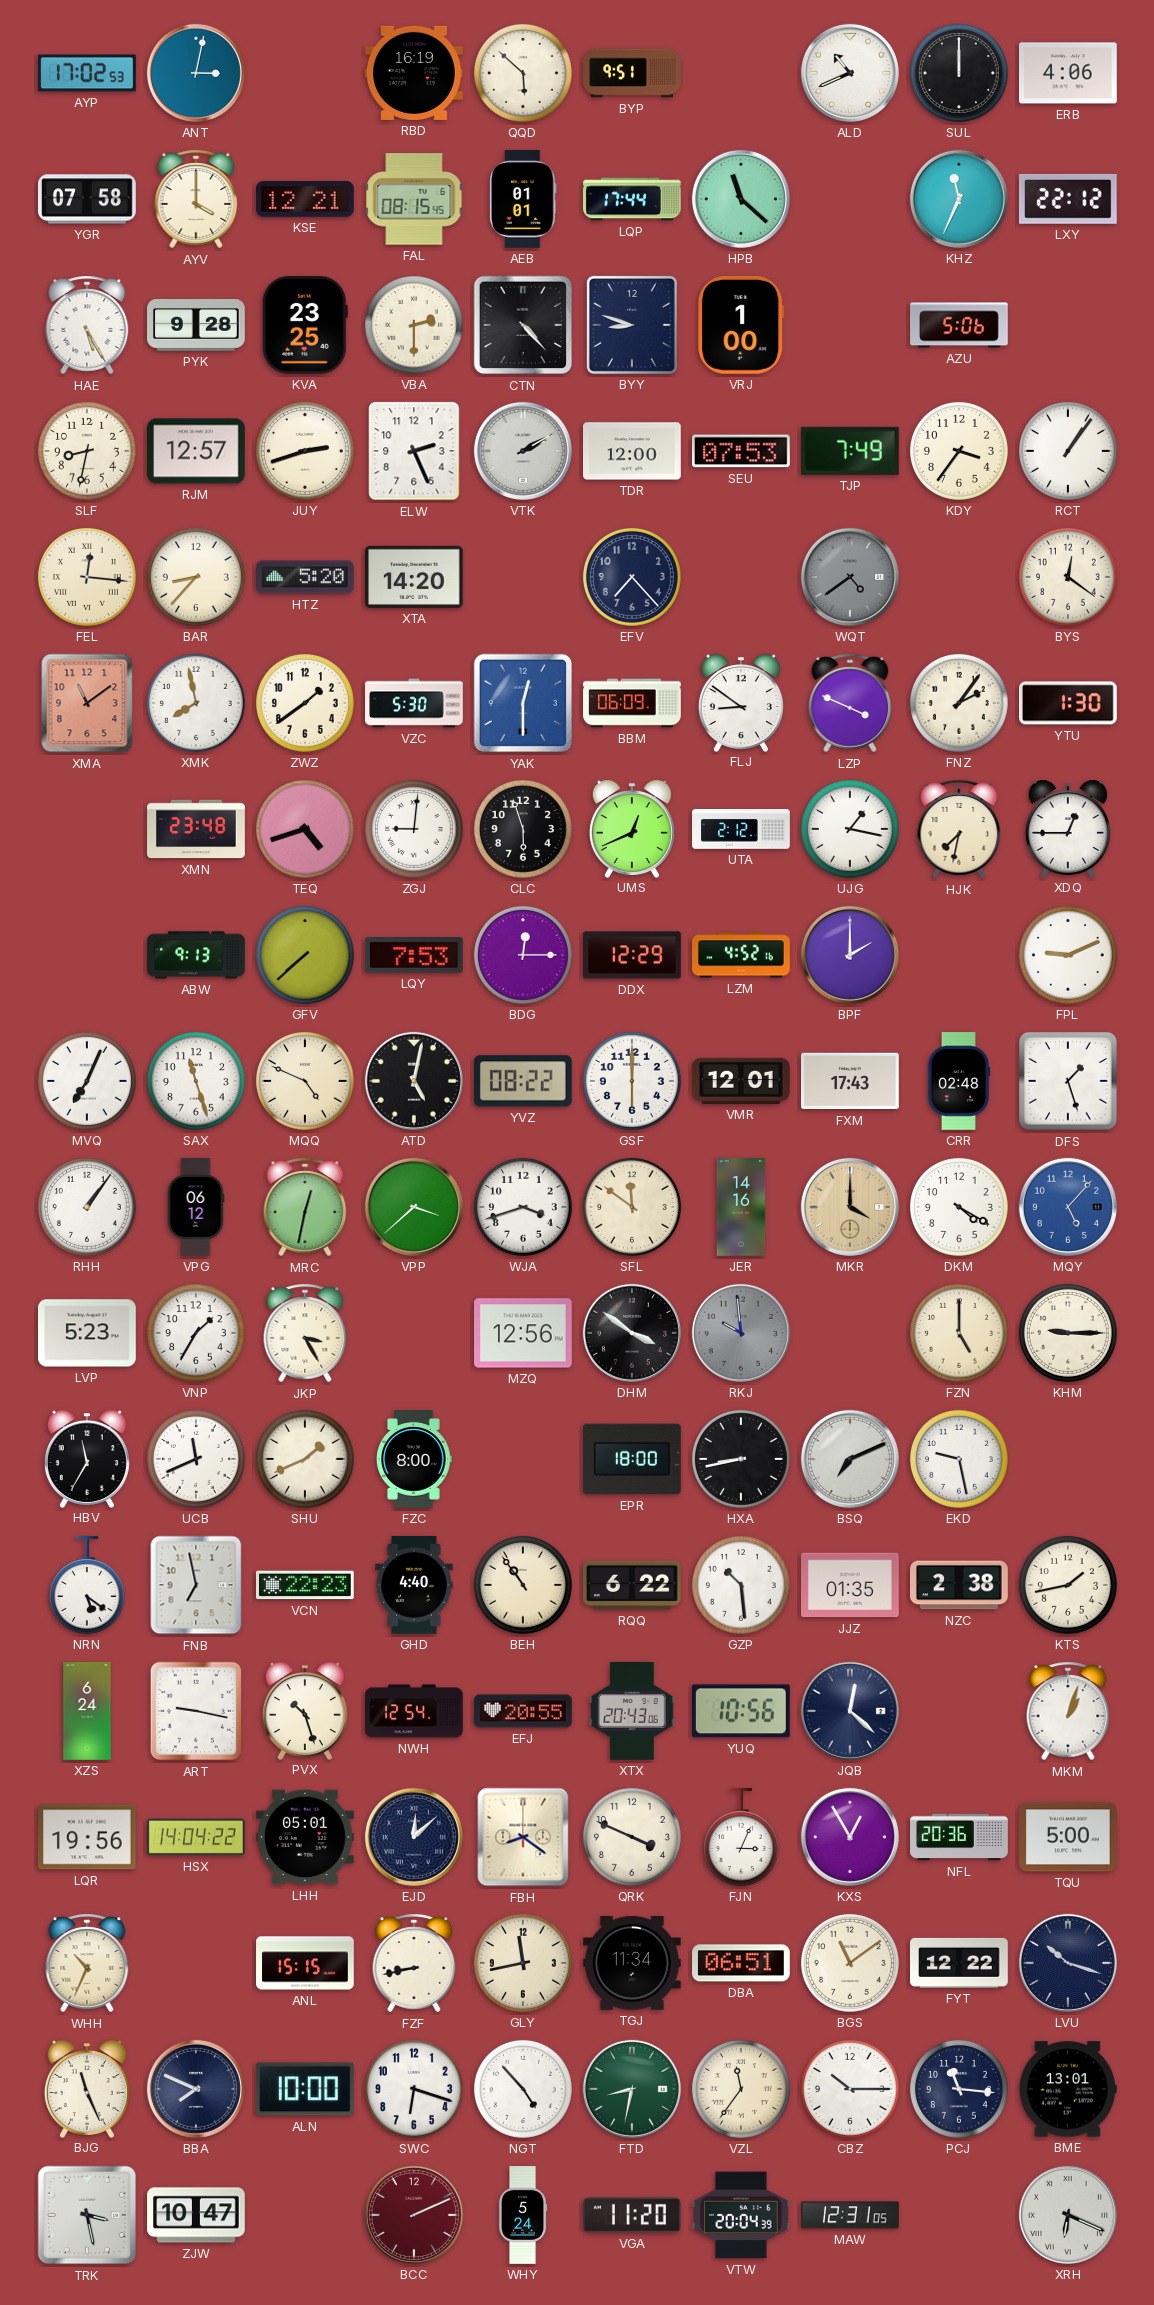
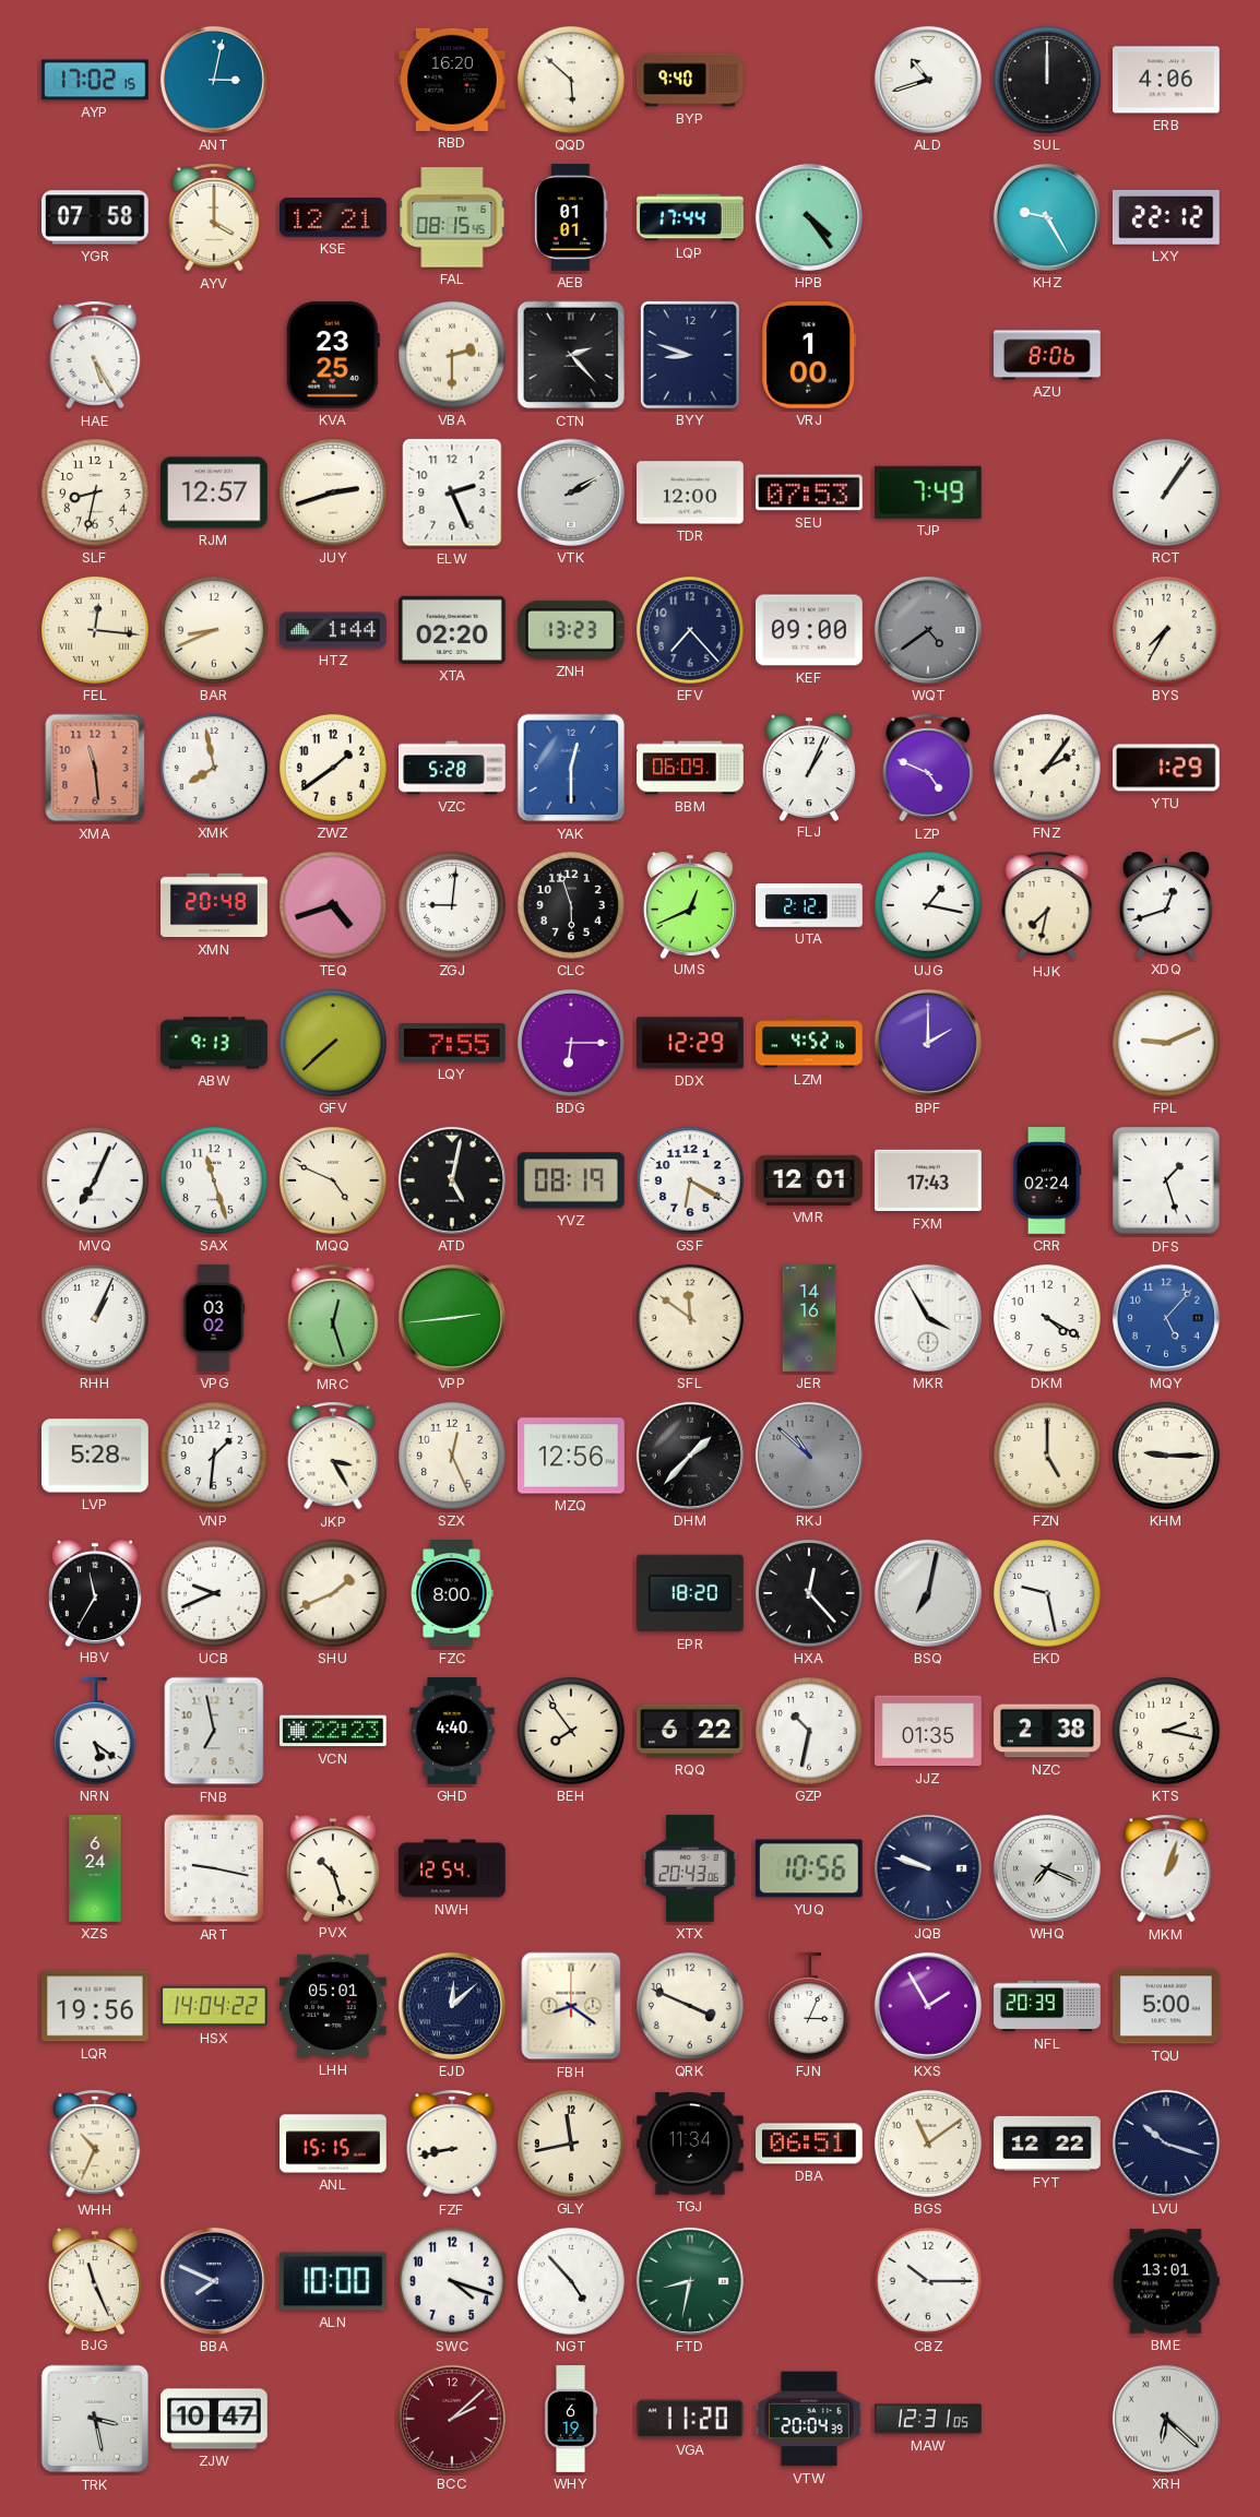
AYP: 17:02:53 -> 17:02:15 (95, 80)
RBD: 16:19 -> 16:20 (453, 80)
BYP: 9:51 -> 9:40 (690, 80)
ALD: 10:41 -> 10:42 (928, 80)
HPB: 11:22 -> 4:24 (809, 217)
KHZ: 11:34 -> 9:25 (1047, 217)
PYK: 9:28 -> none (196, 326)
CTN: 4:23 -> 2:23 (571, 355)
AZU: 5:06 -> 8:06 (1047, 355)
KDY: 3:36 -> none (959, 451)
BAR: 8:37 -> 8:41 (214, 630)
HTZ: 5:20 -> 1:44 (333, 630)
XTA: 14:20 -> 02:20 (453, 630)
ZNH: none -> 13:23 (571, 630)
KEF: none -> 09:00 (810, 630)
BYS: 12:21 -> 7:35 (1166, 630)
XMA: 11:09 -> 11:29 (95, 768)
VZC: 5:30 -> 5:28 (452, 768)
FLJ: 8:51 -> 1:04 (809, 768)
LZP: 3:49 -> 4:49 (928, 768)
YTU: 1:30 -> 1:29 (1167, 768)
XMN: 23:48 -> 20:48 (214, 905)
XDQ: 12:45 -> 12:42 (1166, 905)
LQY: 7:53 -> 7:55 (452, 1043)
BDG: 12:15 -> 6:15 (571, 1043)
YVZ: 08:22 -> 08:19 (571, 1180)
GSF: 6:00 -> 6:20 (690, 1180)
CRR: 02:48 -> 02:24 (1047, 1180)
RHH: 1:06 -> 1:04 (95, 1318)
VPG: 06:12 -> 03:02 (214, 1318)
MRC: 12:32 -> 12:27 (333, 1318)
VPP: 3:38 -> 2:44 (452, 1318)
WJA: 3:42 -> none (523, 1207)
MKR: 4:00 -> 3:55 (928, 1318)
MKR dial: champagne -> white (928, 1318)
LVP: 5:23 -> 5:28 (96, 1456)
VNP: 1:35 -> 1:31 (214, 1456)
SZX: none -> 12:26 (452, 1456)
DHM: 3:51 -> 1:37 (690, 1456)
RKJ: 9:59 -> 10:52 (809, 1456)
UCB: 11:41 -> 9:41 (214, 1593)
EPR: 18:00 -> 18:20 (690, 1593)
HXA: 8:43 -> 12:23 (809, 1593)
BSQ: 7:11 -> 7:02 (928, 1593)
BEH: 10:54 -> 7:54 (571, 1731)
GZP: 10:29 -> 10:32 (809, 1731)
KTS: 1:43 -> 2:17 (1166, 1731)
EFJ: 20:55 -> none (523, 1711)
JQB: 12:22 -> 9:48 (928, 1868)
WHQ: none -> 7:19 (1047, 1868)
KXS: 12:55 -> 1:55 (928, 2006)
NFL: 20:36 -> 20:39 (1047, 2006)
SWC: 6:18 -> 4:18 (452, 2281)
VZL: 11:36 -> none (741, 2089)
PCJ: 11:16 -> none (959, 2089)
BCC: 2:11 -> 2:08 (452, 2419)
WHY: 5:24 -> 6:19 (571, 2419)
XRH: 6:19 -> 6:22 (1166, 2419)
